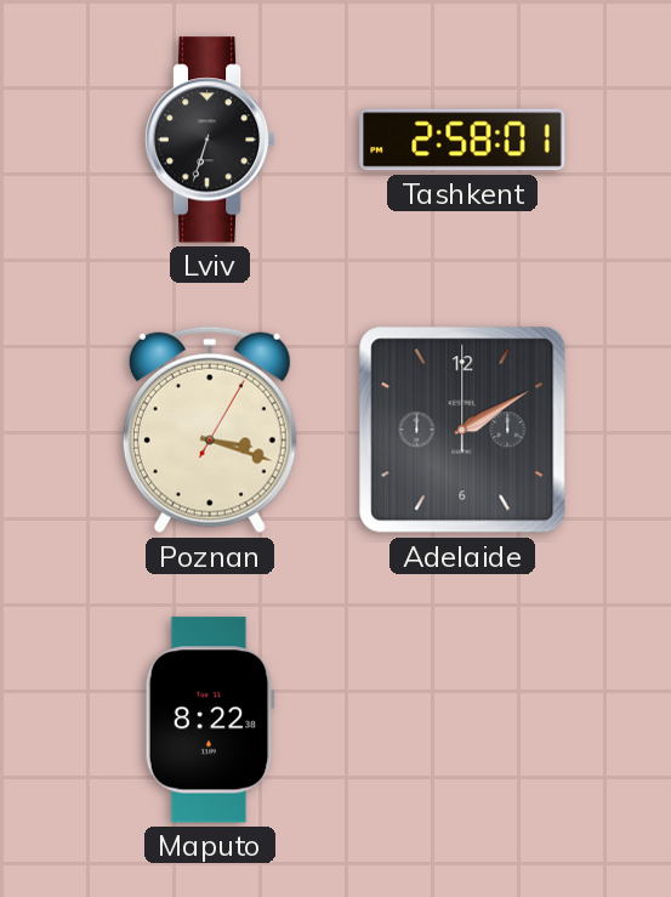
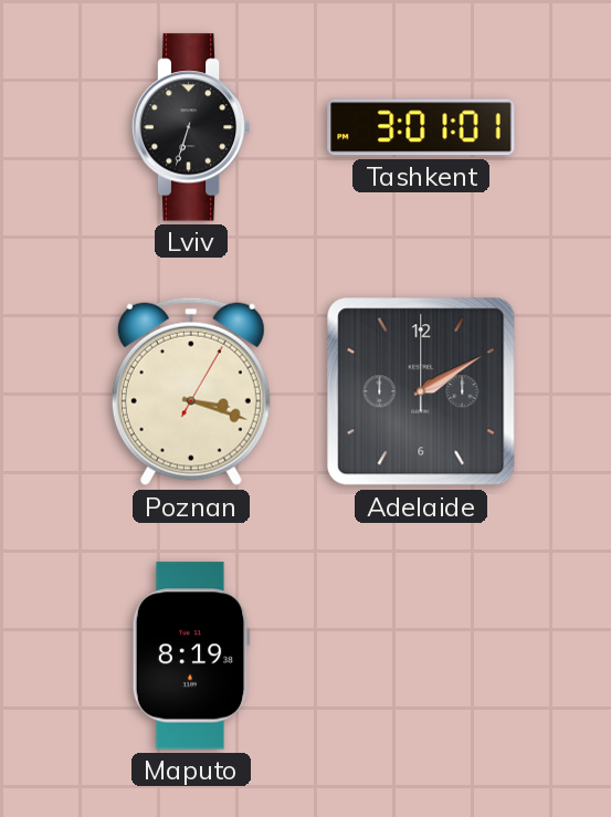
Tashkent: 2:58 -> 3:01 (421, 127)
Maputo: 8:22 -> 8:19 (191, 656)
